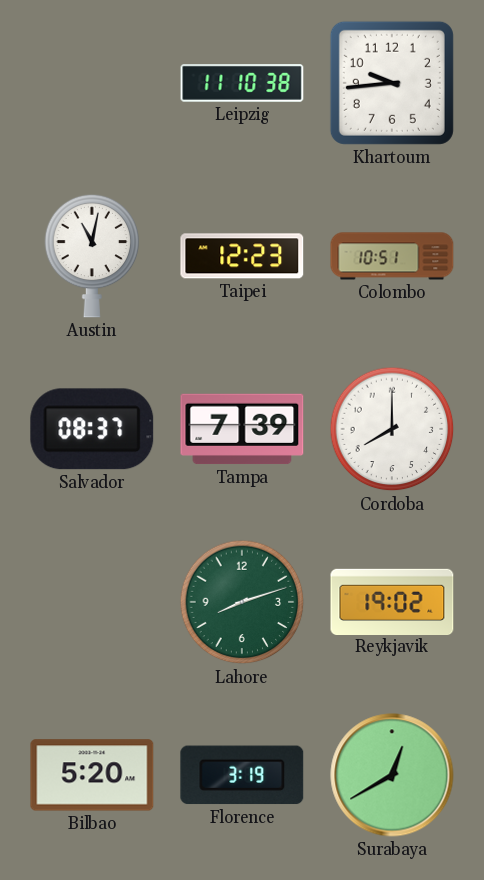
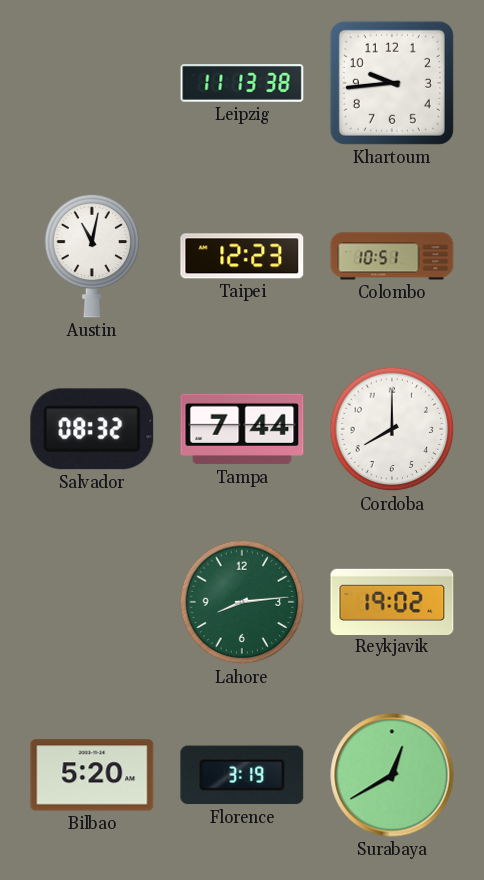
Leipzig: 11:10 -> 11:13 (242, 83)
Salvador: 08:37 -> 08:32 (92, 429)
Tampa: 7:39 -> 7:44 (242, 429)
Lahore: 8:12 -> 8:14 (242, 602)
